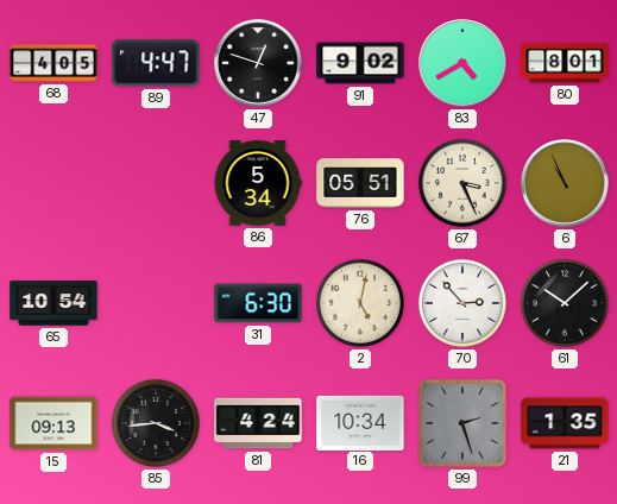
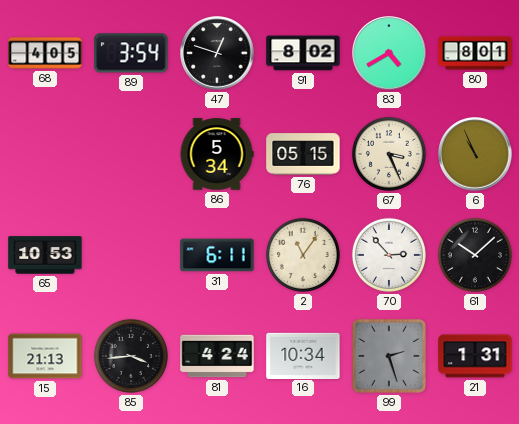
89: 4:47 -> 3:54 (131, 53)
91: 9:02 -> 8:02 (303, 53)
76: 05:51 -> 05:15 (303, 154)
65: 10:54 -> 10:53 (45, 255)
31: 6:30 -> 6:11 (217, 255)
2: 5:02 -> 11:06 (303, 255)
15: 09:13 -> 21:13 (45, 356)
21: 1:35 -> 1:31 (475, 356)
